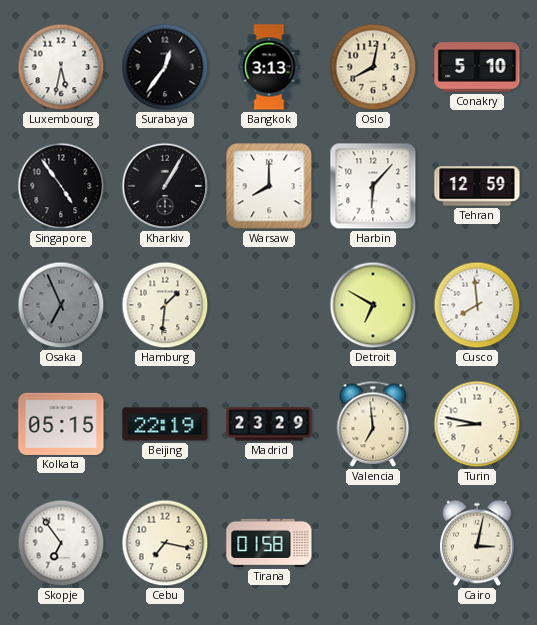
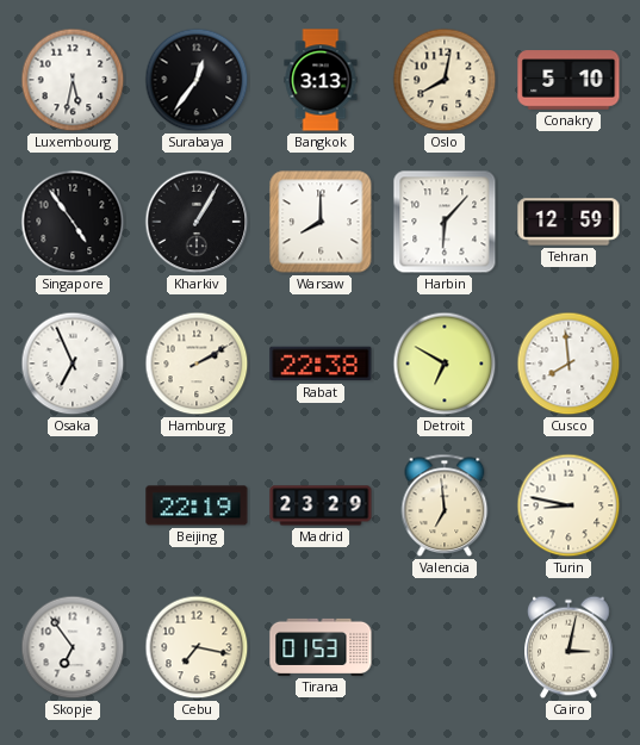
Osaka dial: grey -> white (73, 364)
Hamburg: 1:31 -> 2:10 (197, 364)
Rabat: none -> 22:38 (321, 364)
Kolkata: 05:15 -> none (61, 424)
Tirana: 01:58 -> 01:53 (321, 647)
